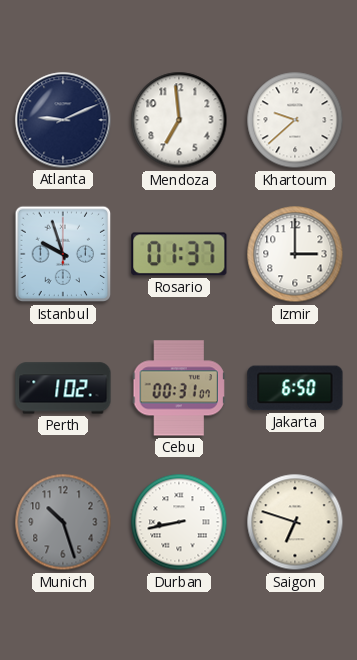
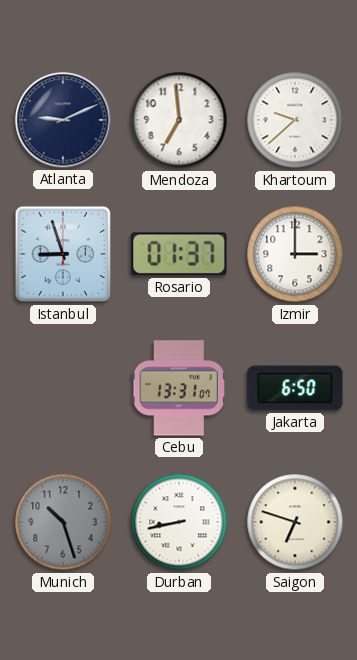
Istanbul: 9:57 -> 8:57 (63, 254)
Perth: 1:02 -> none (63, 388)
Cebu: 00:31 -> 13:31 (179, 388)
